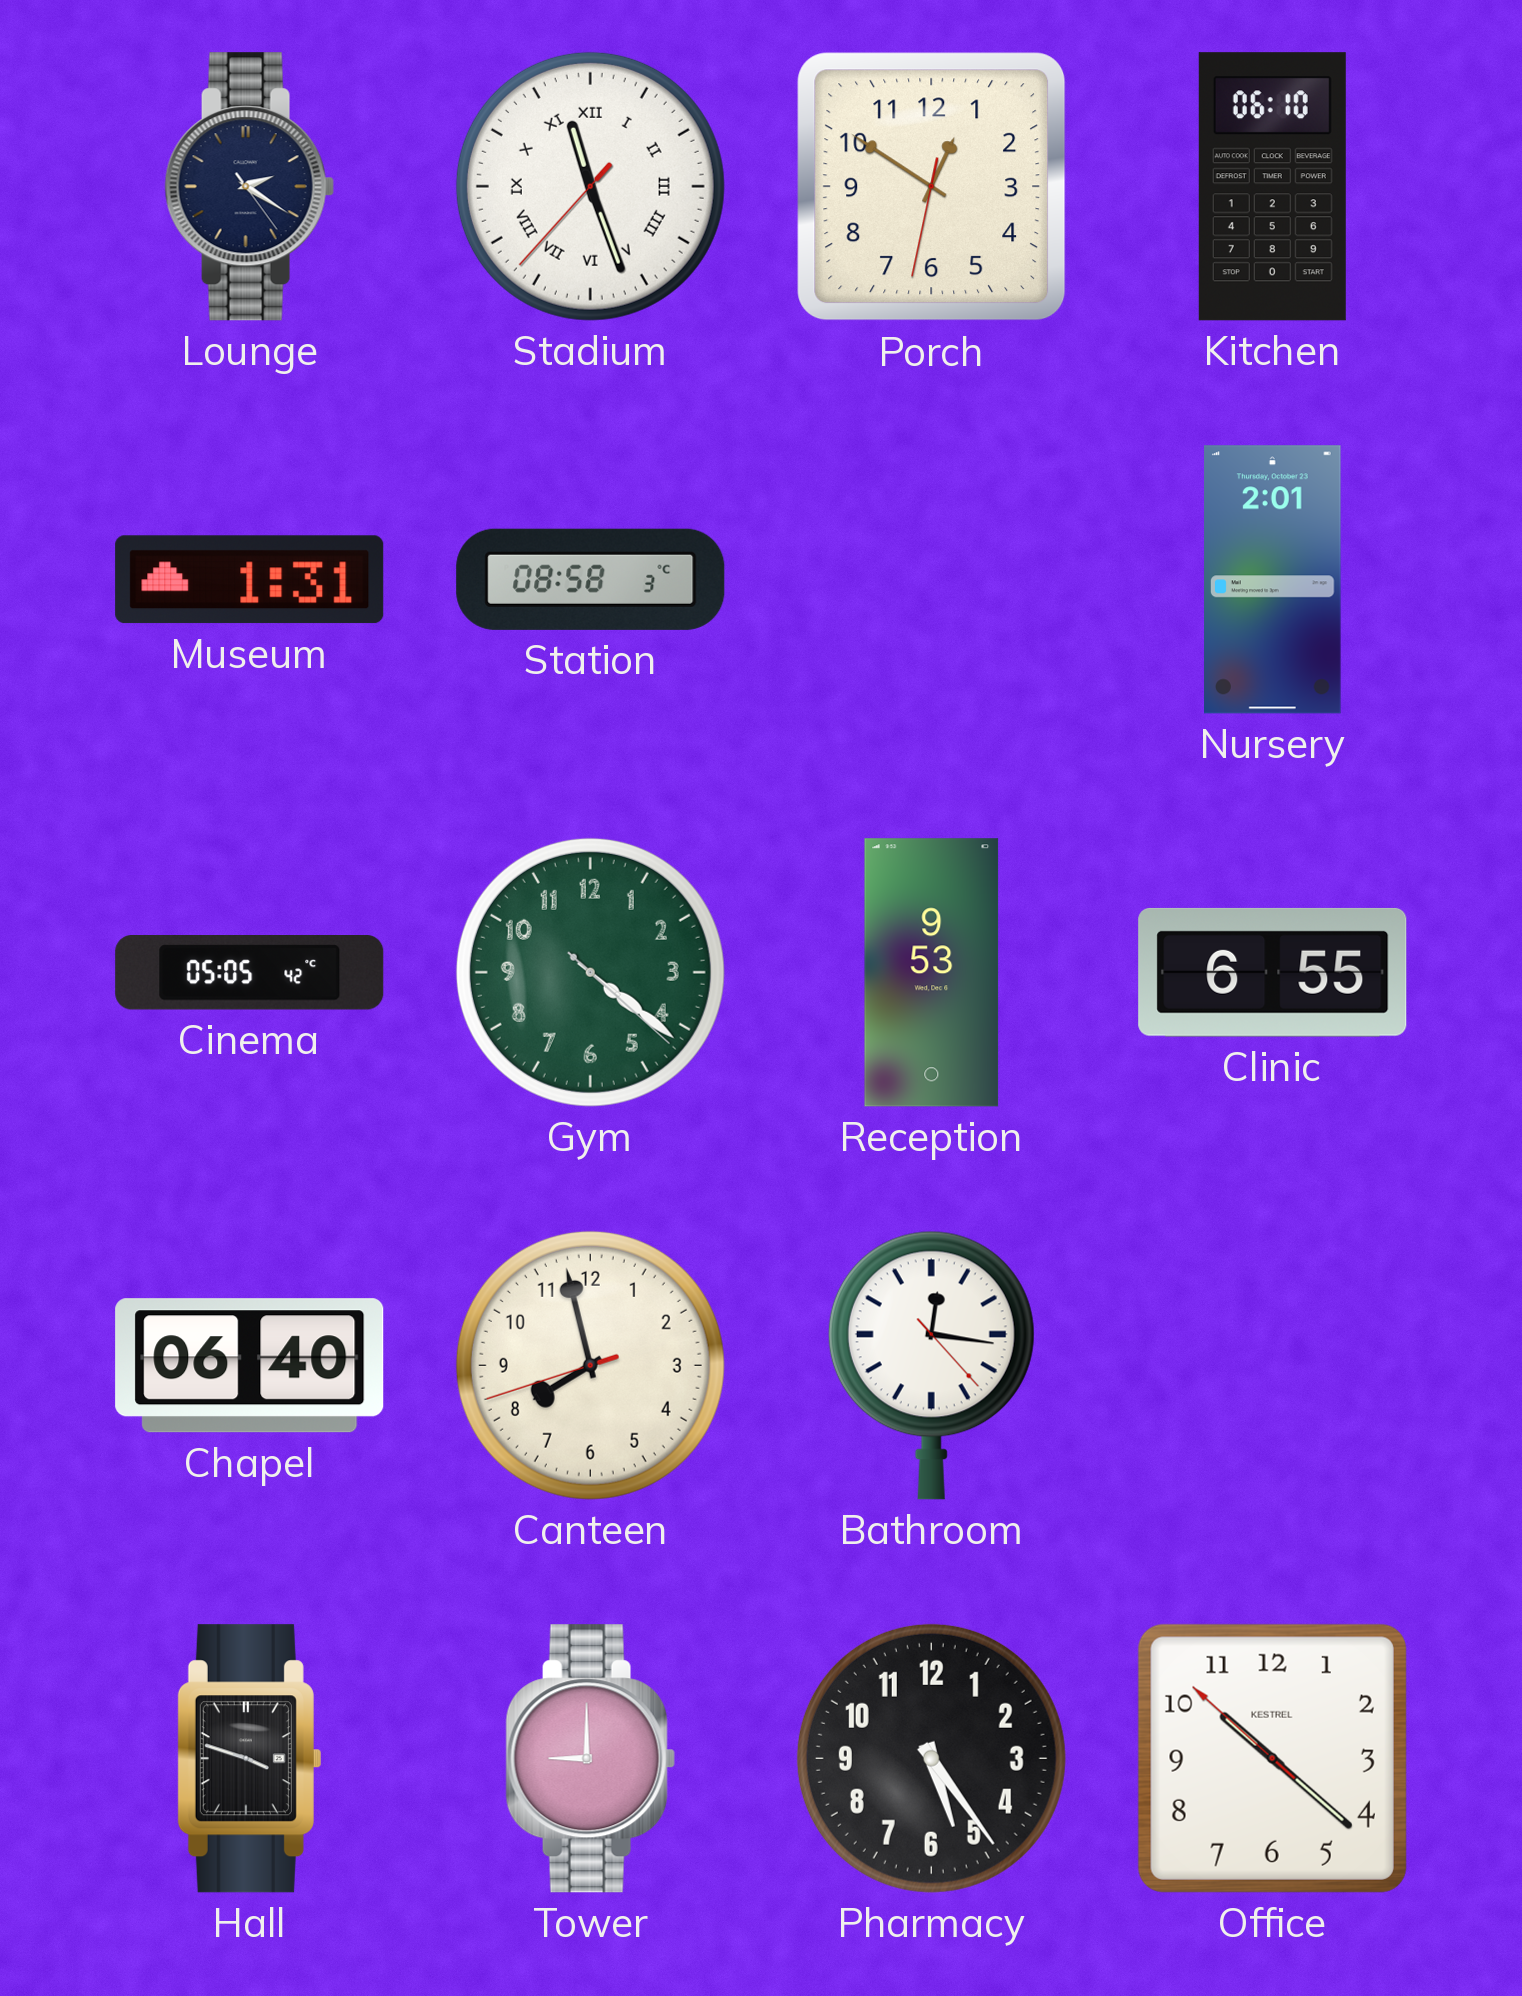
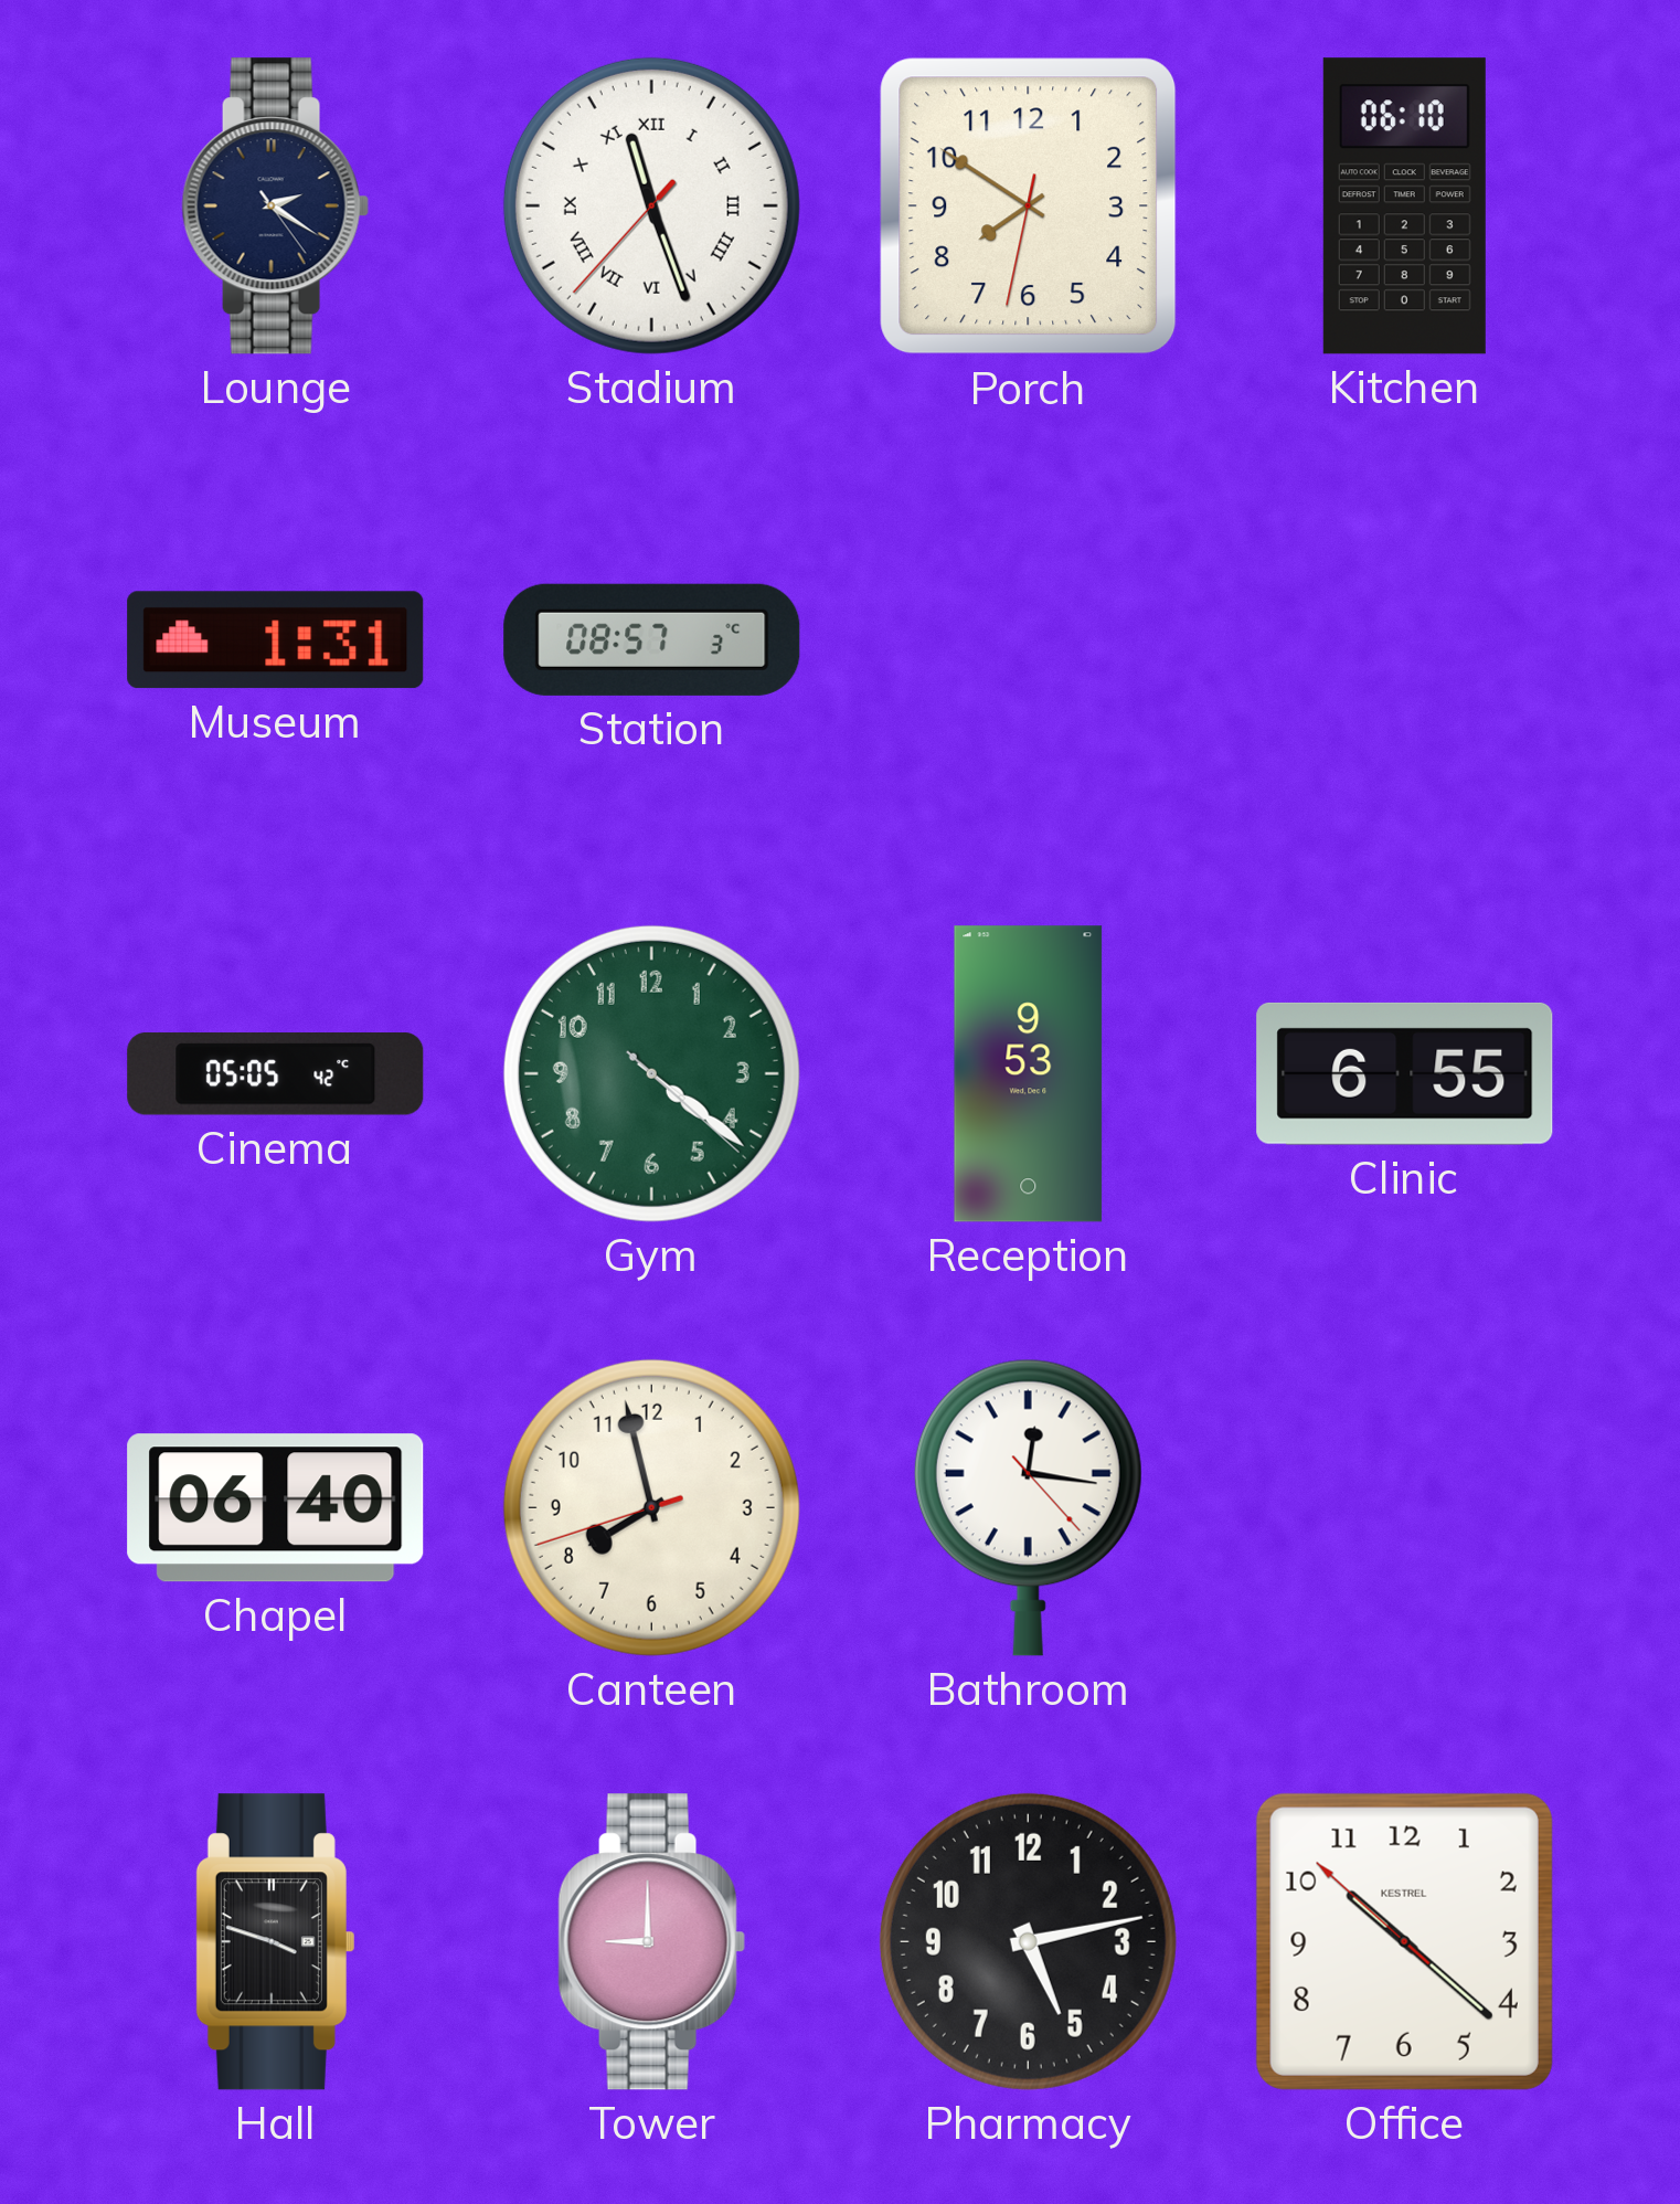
Porch: 12:50 -> 7:50 (1029, 206)
Station: 08:58 -> 08:57 (652, 639)
Nursery: 2:01 -> none (1273, 580)
Pharmacy: 5:24 -> 5:13 (1028, 1941)
